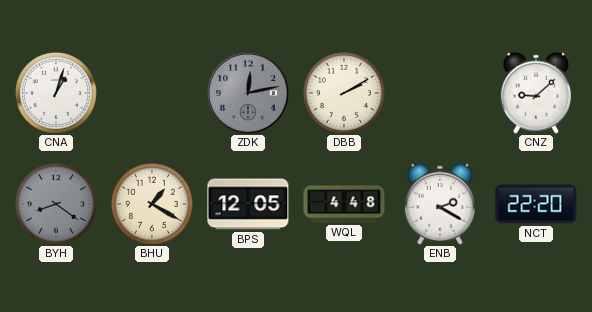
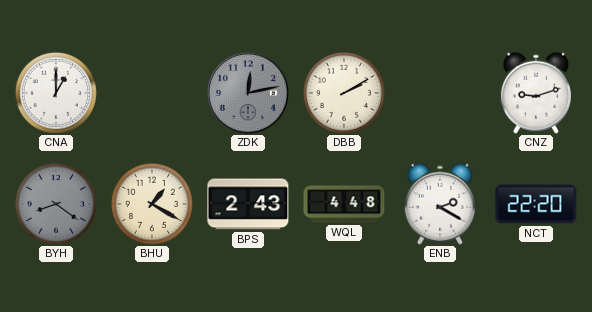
CNA: 1:03 -> 1:00 (56, 93)
CNZ: 9:08 -> 9:12 (536, 93)
BPS: 12:05 -> 2:43 (248, 204)
